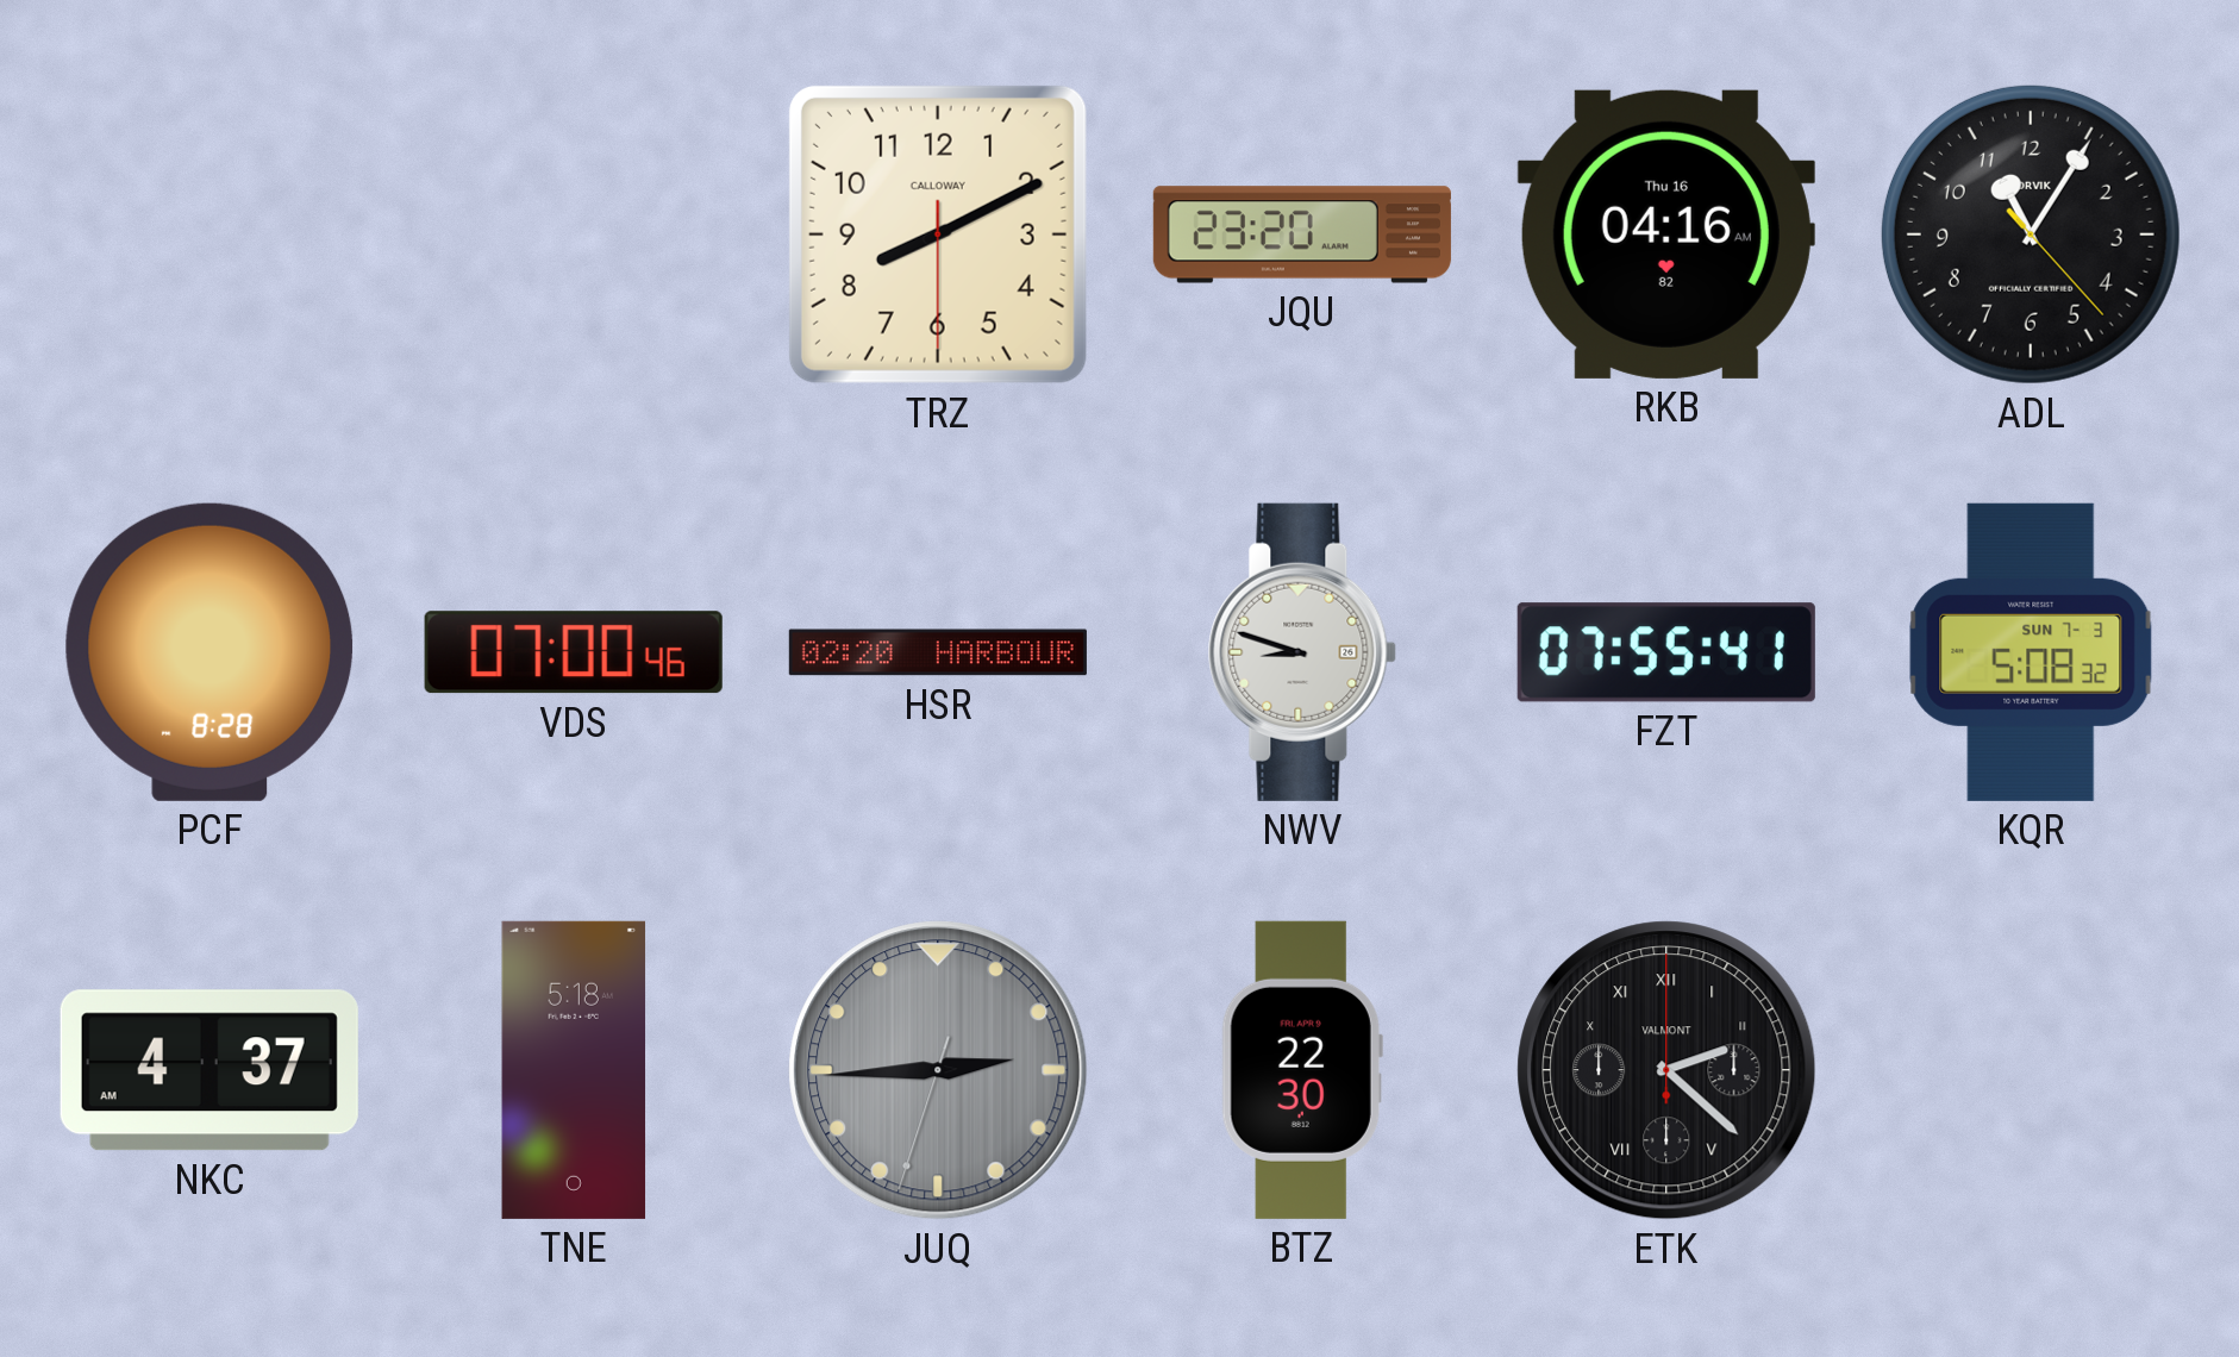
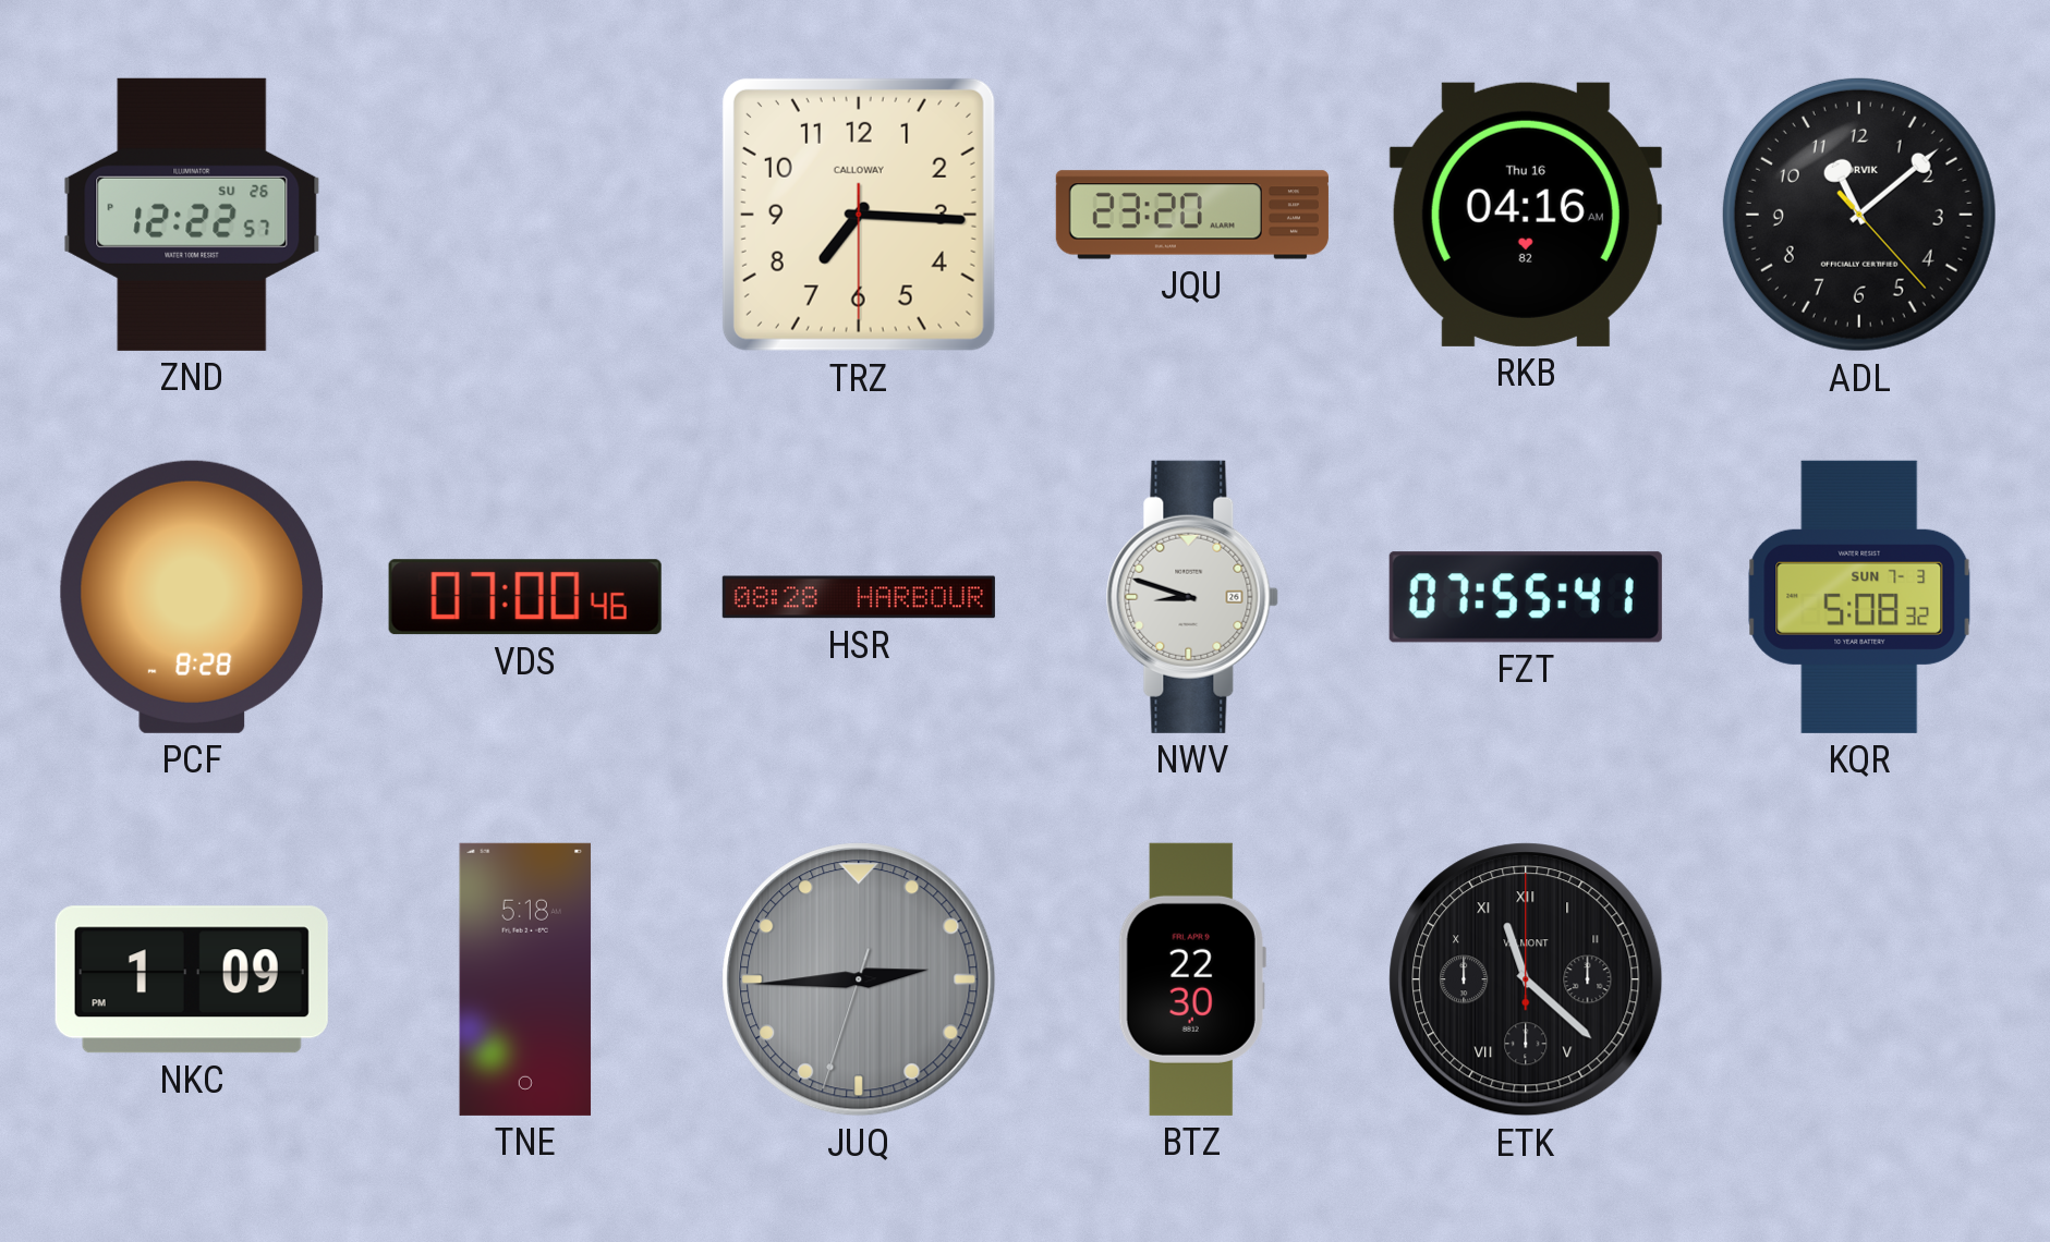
ZND: none -> 12:22 (192, 215)
TRZ: 8:10 -> 7:15 (859, 215)
ADL: 11:05 -> 11:08 (1859, 215)
HSR: 02:20 -> 08:28 (859, 597)
NKC: 4:37 -> 1:09 (192, 979)
ETK: 2:22 -> 11:22 (1526, 979)
